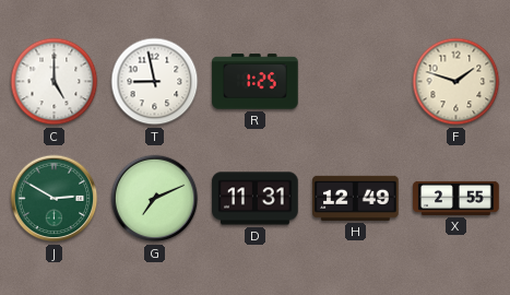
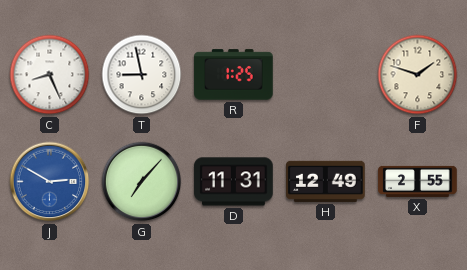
C: 5:00 -> 8:26 (50, 75)
J dial: green -> blue (50, 182)
G: 7:11 -> 7:07 (142, 182)
